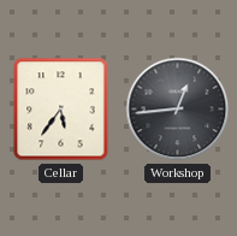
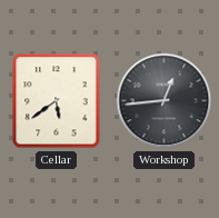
Cellar: 5:36 -> 5:39 (57, 101)
